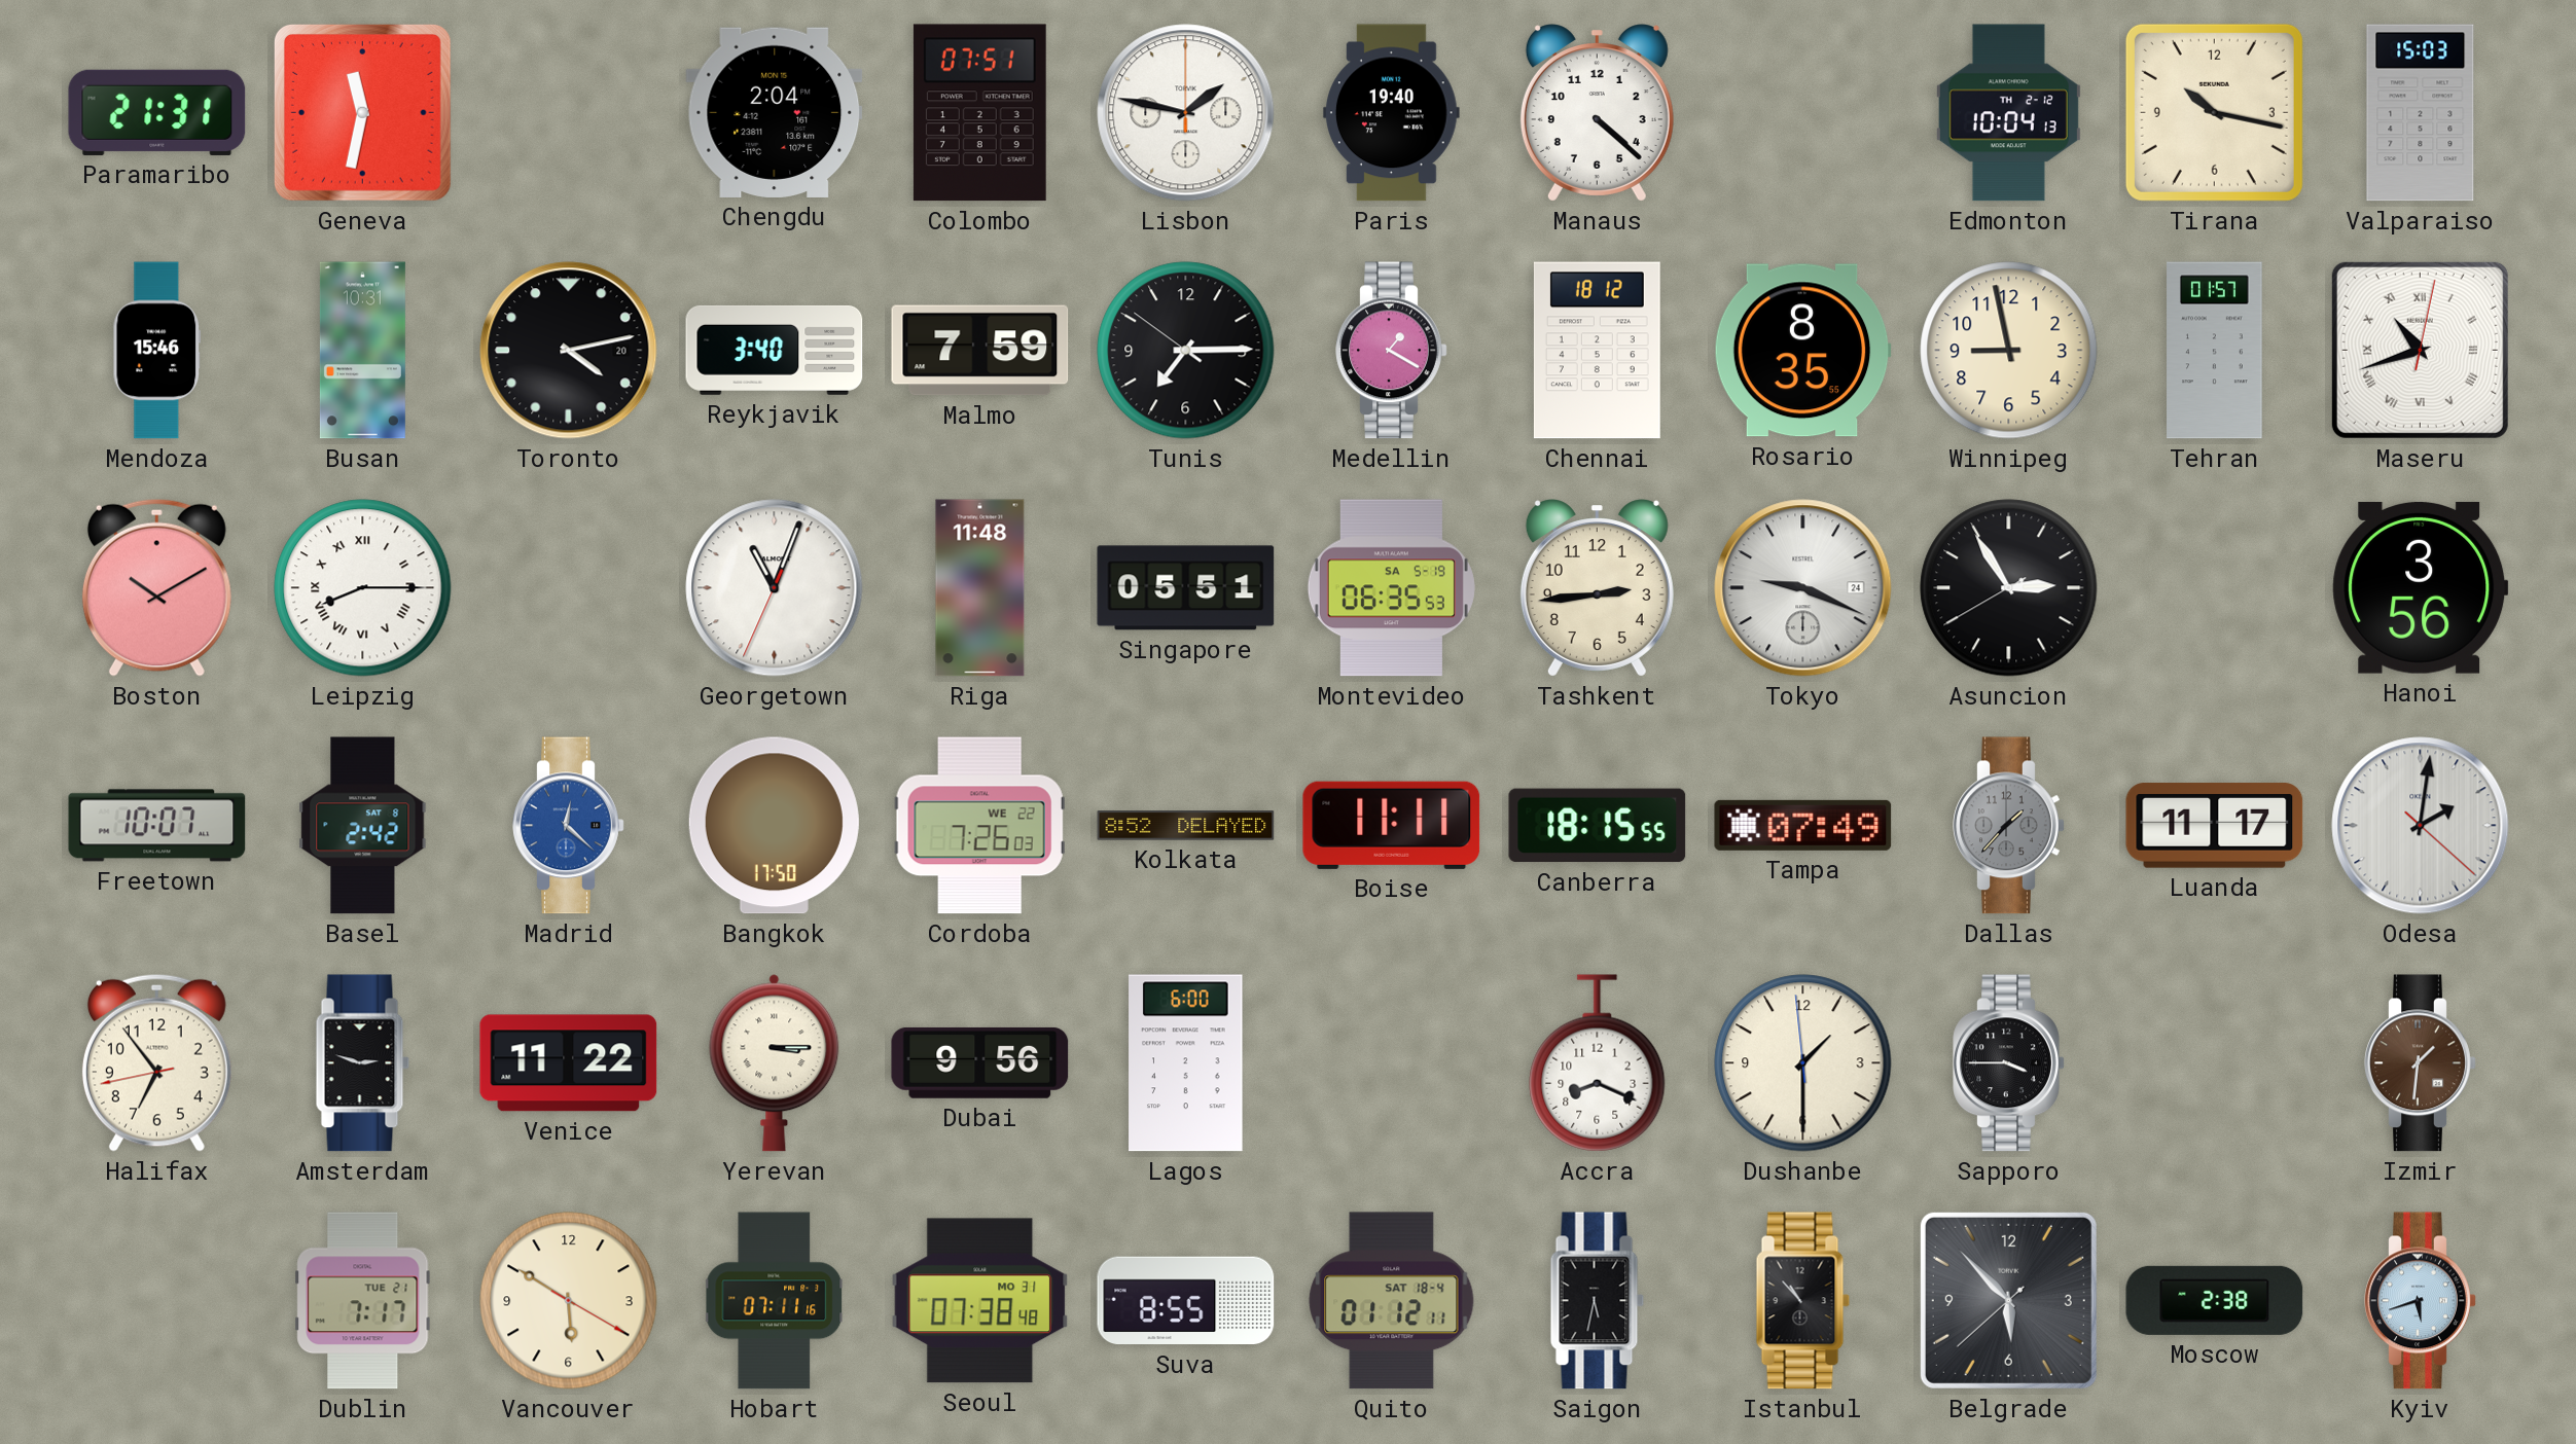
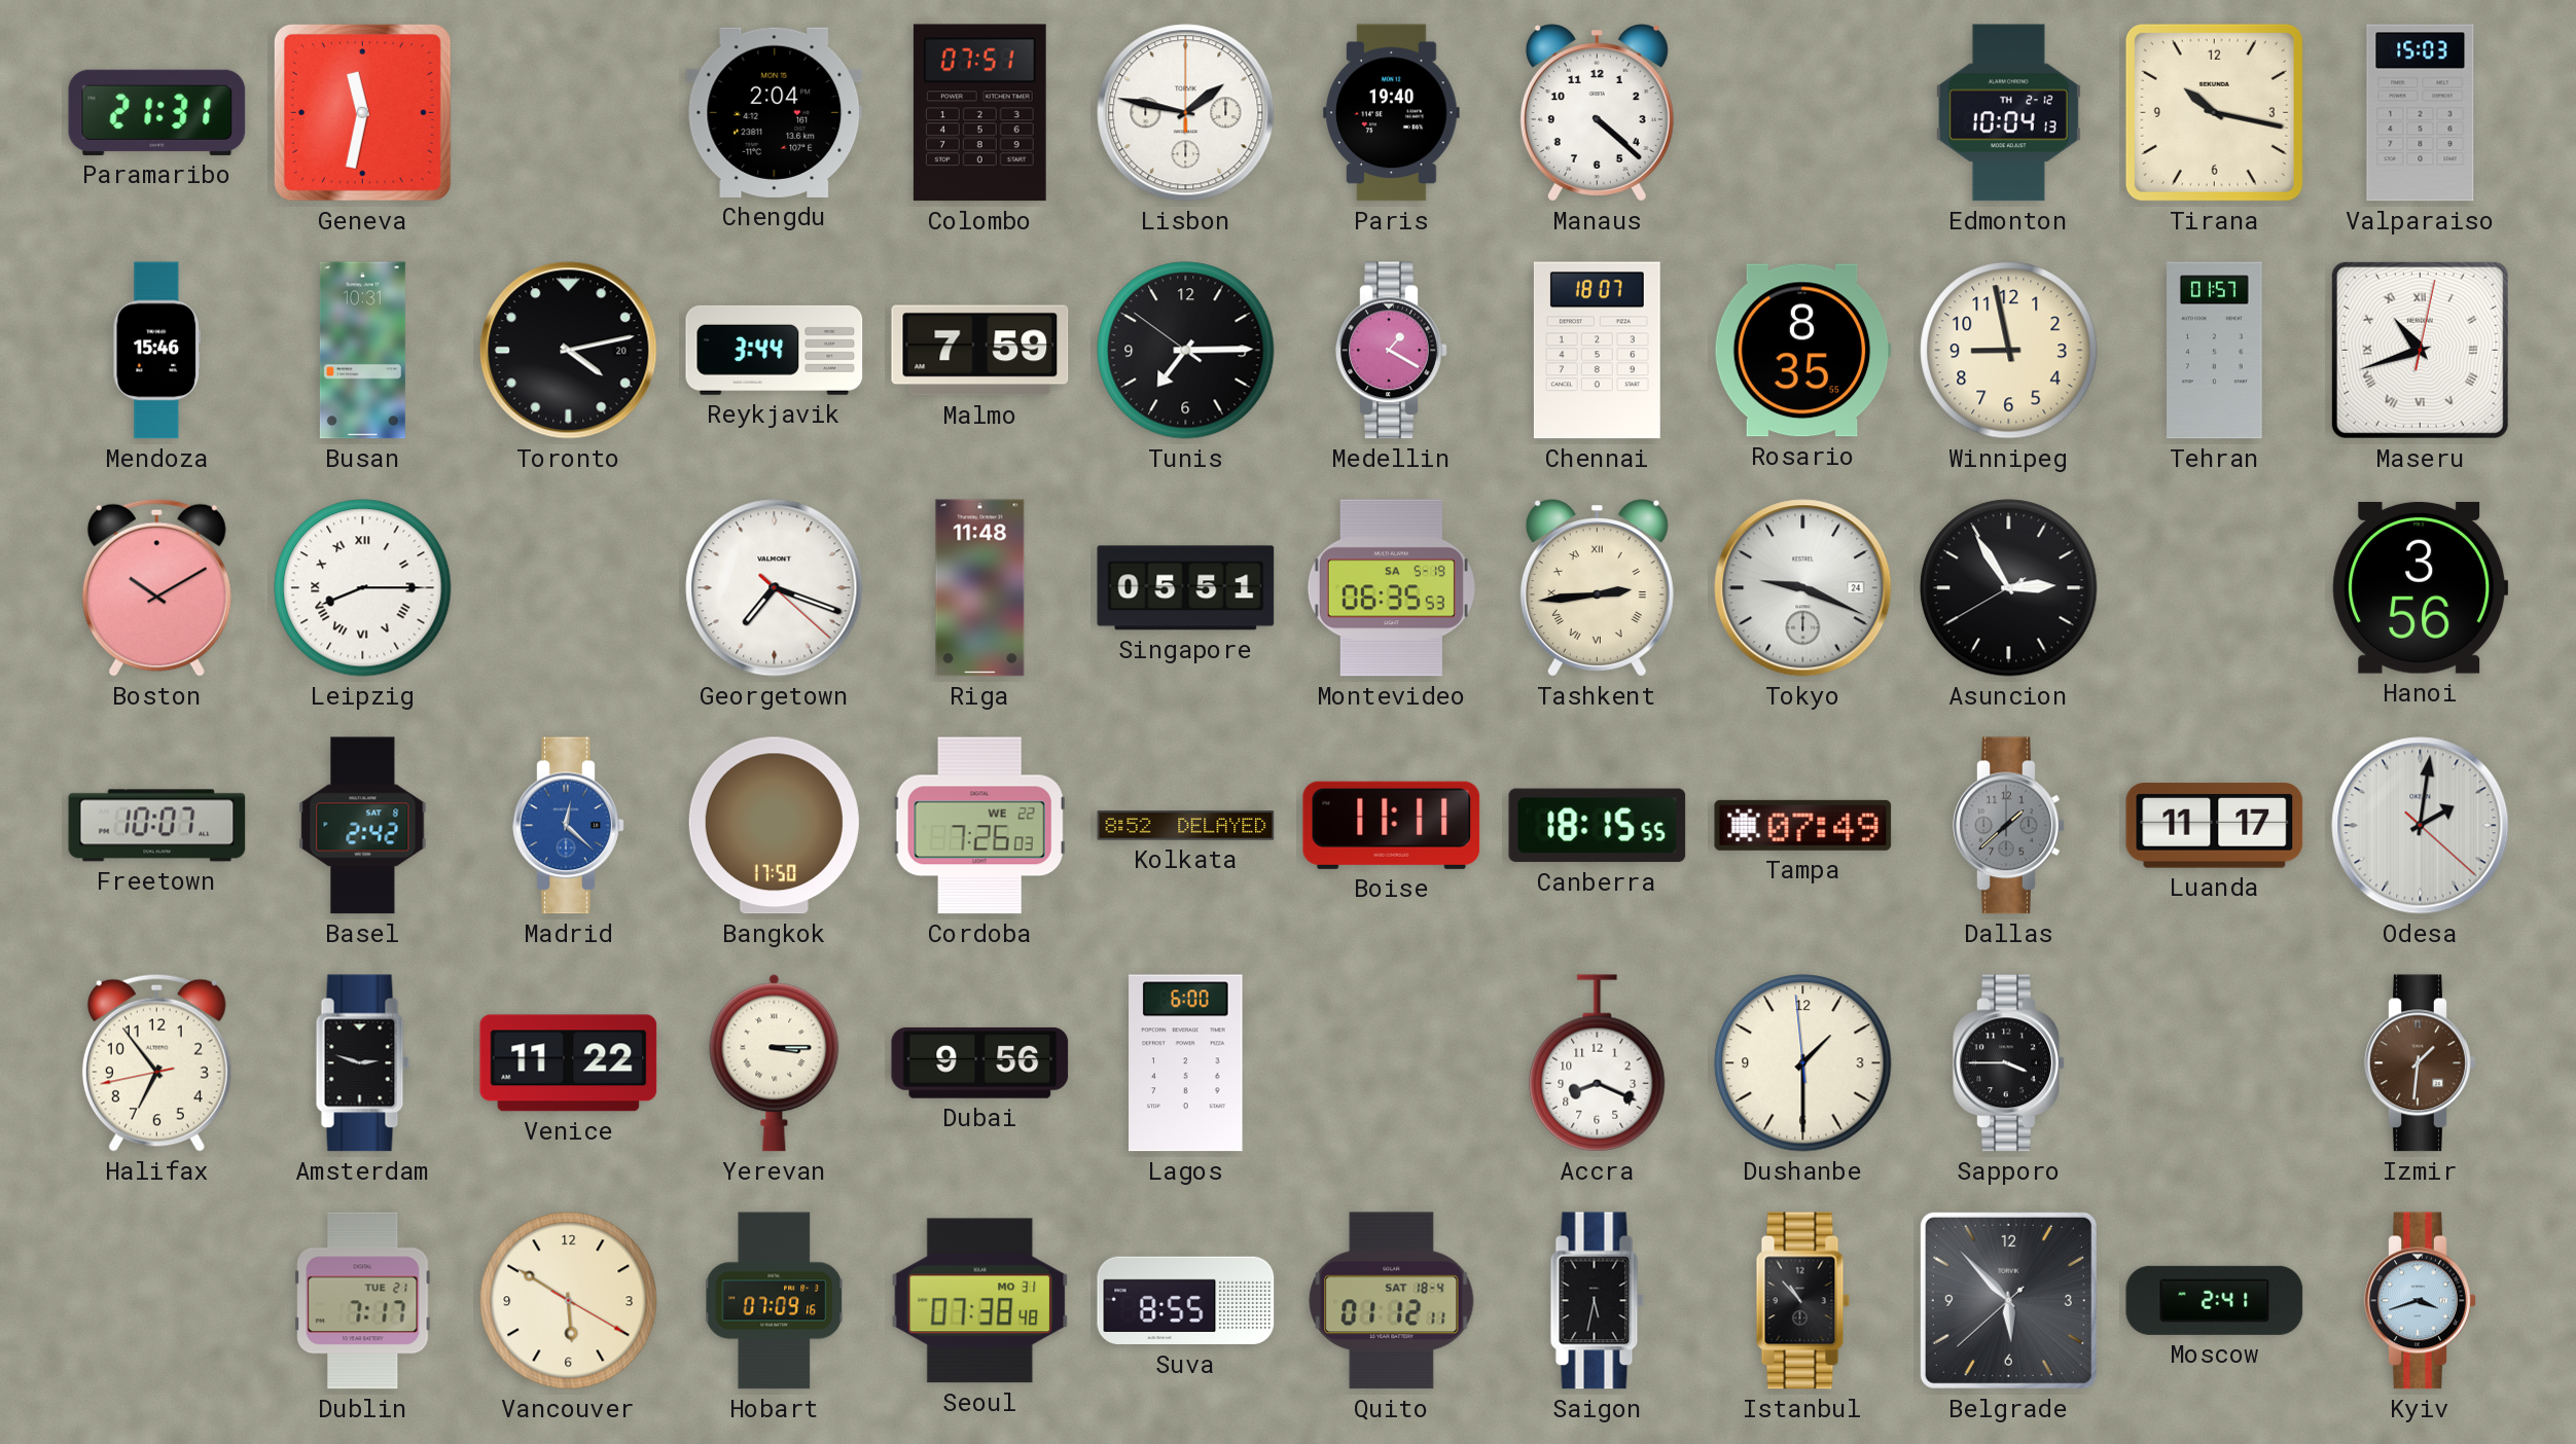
Reykjavik: 3:40 -> 3:44 (775, 350)
Chennai: 18:12 -> 18:07 (1597, 351)
Georgetown: 11:03 -> 7:18 (775, 588)
Tashkent numerals: Arabic -> Roman (1597, 588)
Dallas: 1:37 -> 1:38 (2009, 826)
Hobart: 07:11 -> 07:09 (775, 1301)
Moscow: 2:38 -> 2:41 (2215, 1300)
Kyiv: 5:42 -> 3:42 (2421, 1301)
